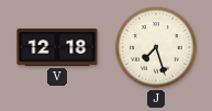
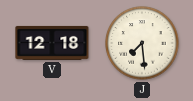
J: 7:27 -> 7:29 (142, 43)
